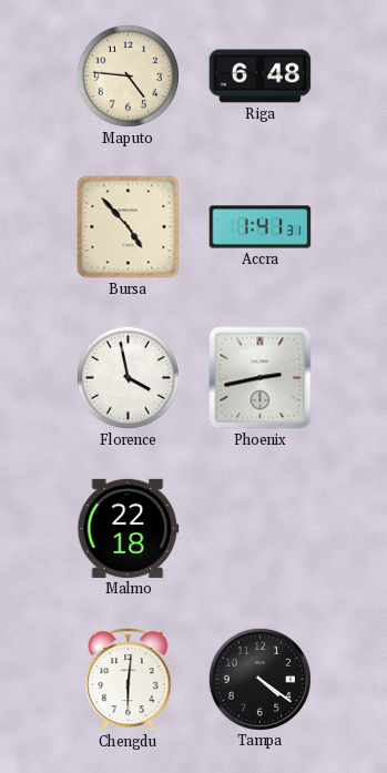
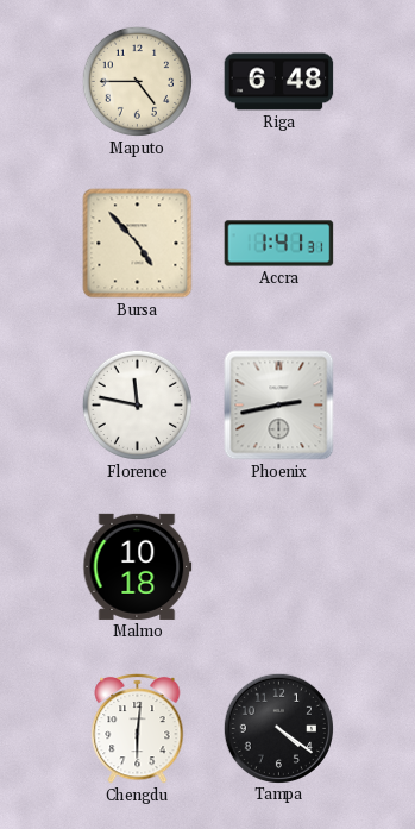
Maputo: 4:46 -> 4:45 (137, 81)
Florence: 3:58 -> 11:47 (137, 404)
Malmo: 22:18 -> 10:18 (138, 566)
